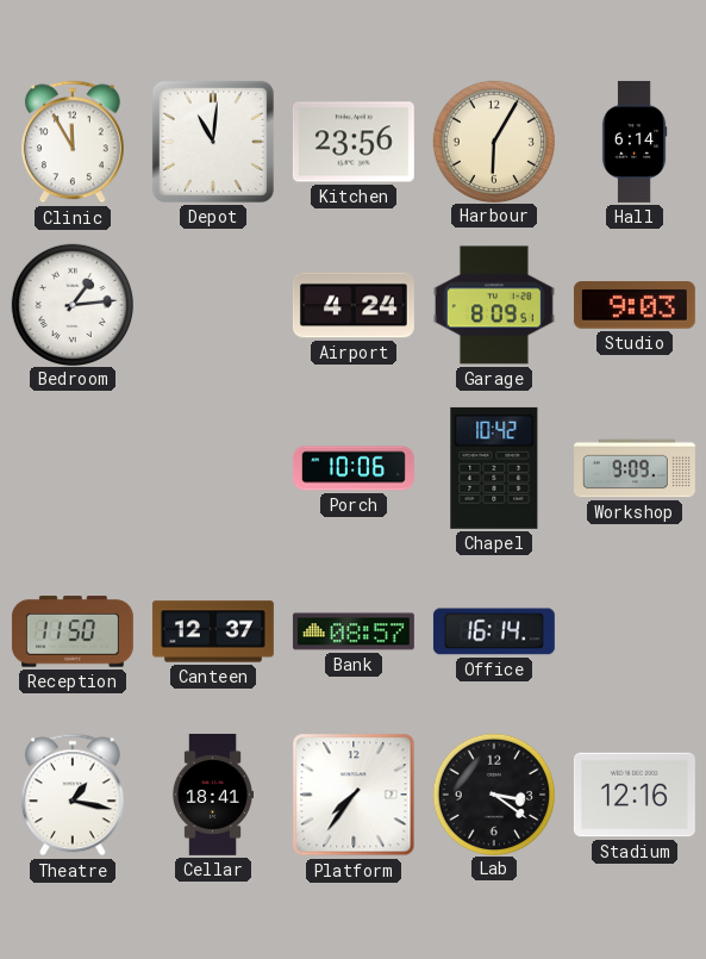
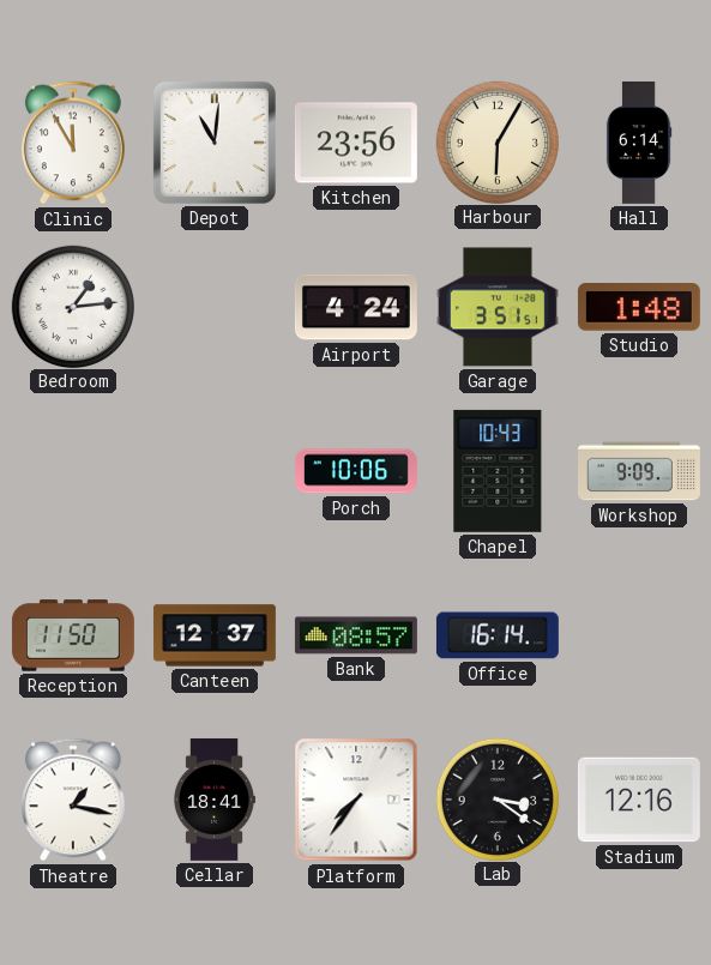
Garage: 8:09 -> 3:51 (498, 307)
Studio: 9:03 -> 1:48 (639, 307)
Chapel: 10:42 -> 10:43 (498, 471)
